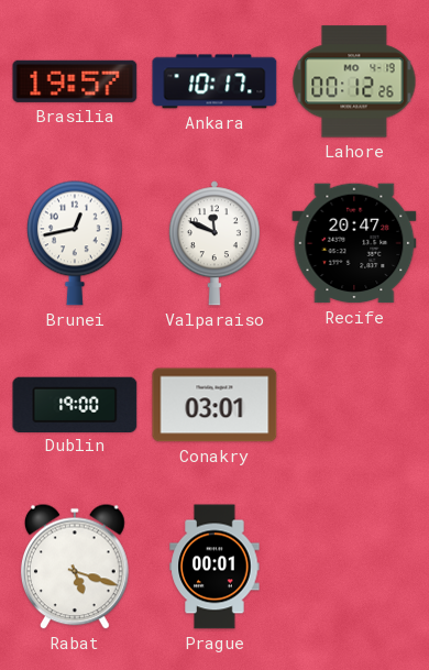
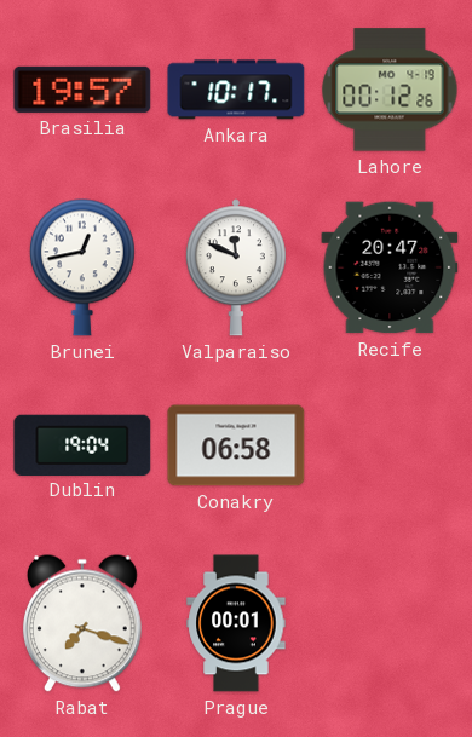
Dublin: 19:00 -> 19:04 (82, 444)
Conakry: 03:01 -> 06:58 (236, 445)
Rabat: 5:18 -> 7:18 (82, 623)
